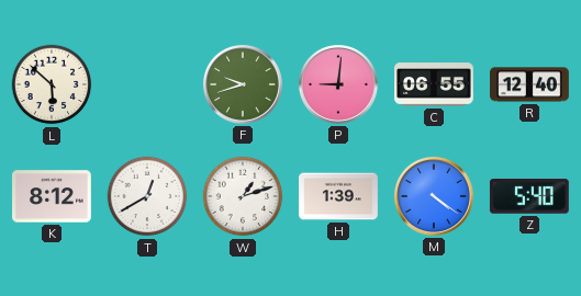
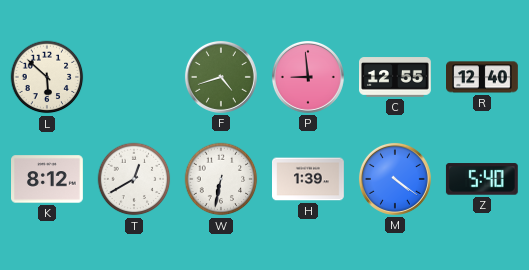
F: 9:42 -> 4:42 (221, 77)
P: 9:01 -> 8:59 (308, 77)
C: 06:55 -> 12:55 (396, 77)
W: 1:12 -> 6:32 (221, 179)
